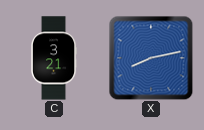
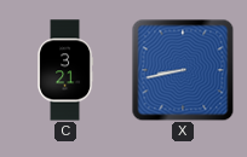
X: 8:13 -> 8:43 (183, 70)
